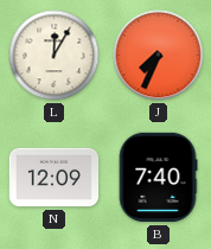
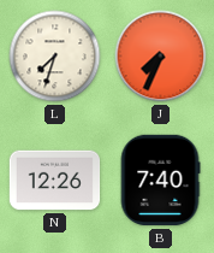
L: 12:05 -> 7:33 (55, 57)
N: 12:09 -> 12:26 (55, 181)
